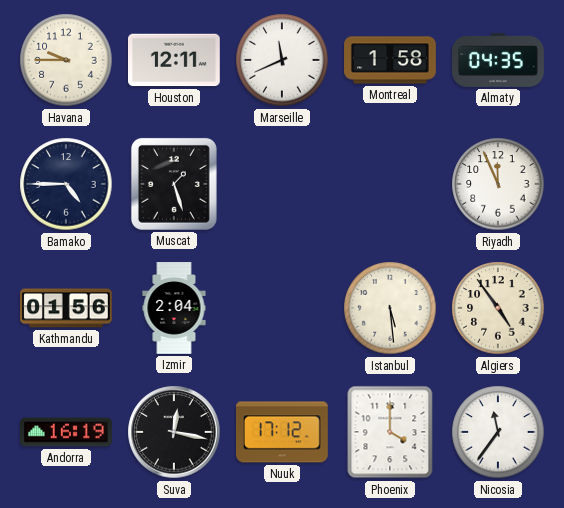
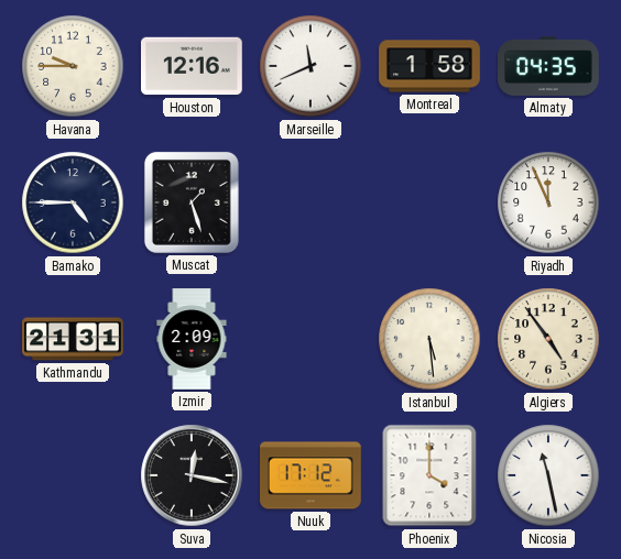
Houston: 12:11 -> 12:16 (193, 66)
Kathmandu: 01:56 -> 21:31 (74, 339)
Izmir: 2:04 -> 2:09 (192, 339)
Andorra: 16:19 -> none (67, 432)
Nicosia: 11:36 -> 11:28 (548, 475)
